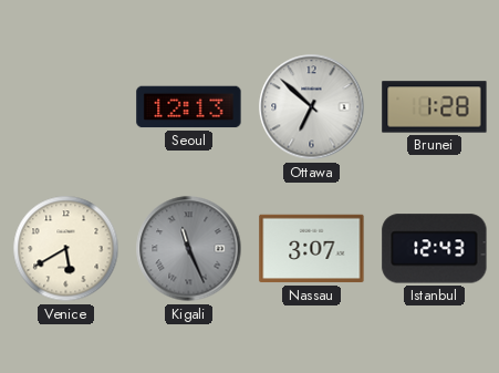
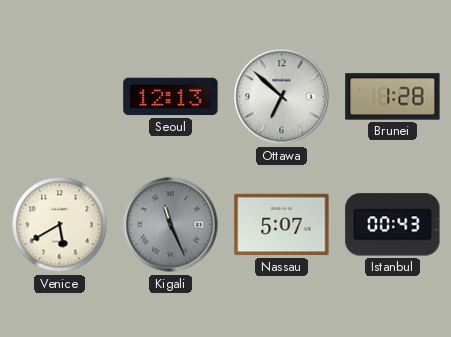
Nassau: 3:07 -> 5:07 (282, 225)
Istanbul: 12:43 -> 00:43 (393, 225)
